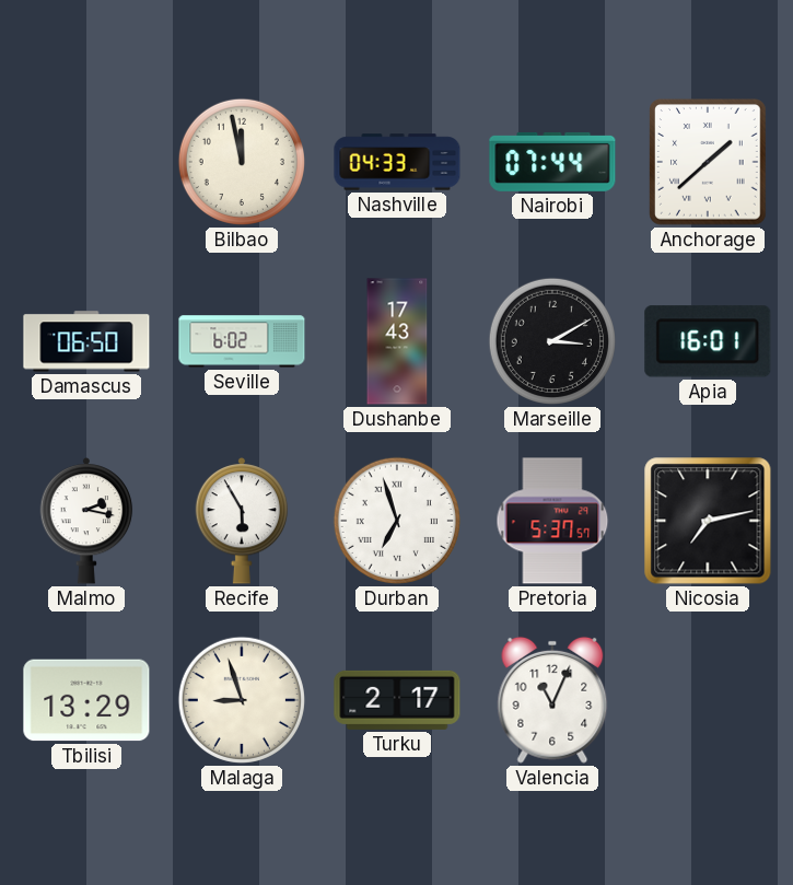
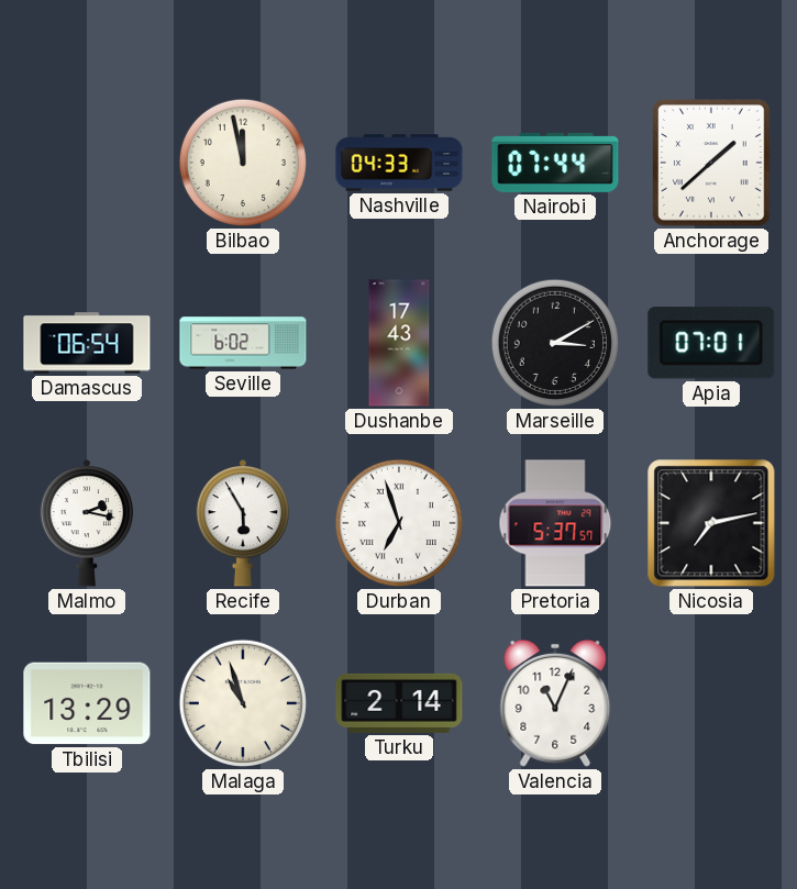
Damascus: 06:50 -> 06:54 (87, 343)
Apia: 16:01 -> 07:01 (711, 343)
Malaga: 8:57 -> 10:57 (243, 703)
Turku: 2:17 -> 2:14 (399, 703)
